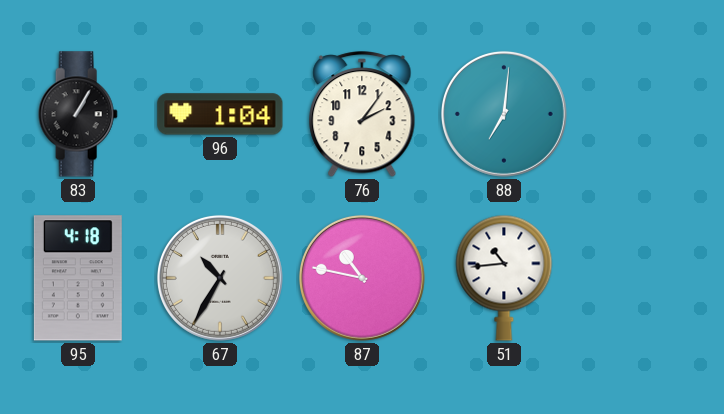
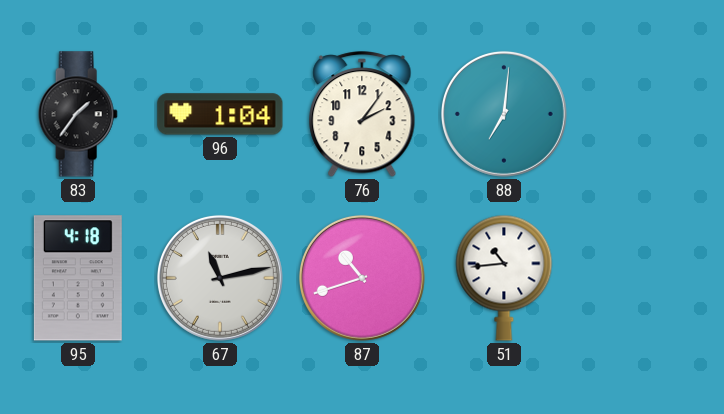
83: 1:05 -> 1:36 (78, 114)
67: 10:35 -> 11:13 (220, 278)
87: 10:47 -> 10:42 (362, 278)
